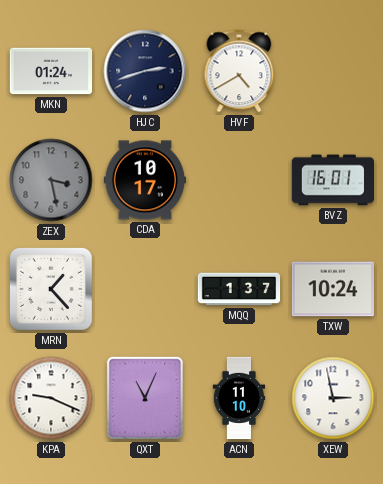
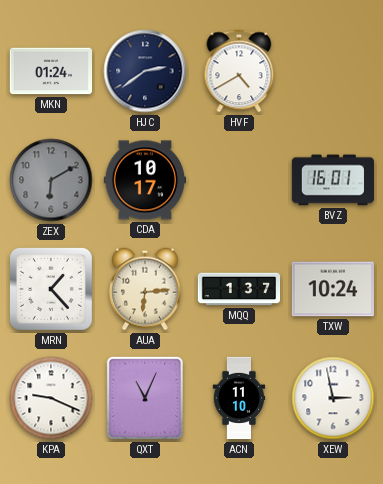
HJC: 2:42 -> 2:39 (145, 71)
ZEX: 3:28 -> 6:10 (51, 180)
AUA: none -> 6:14 (145, 289)
